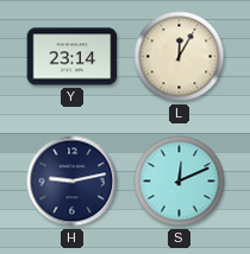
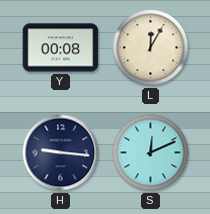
Y: 23:14 -> 00:08 (61, 48)
H: 9:13 -> 9:16 (61, 153)
